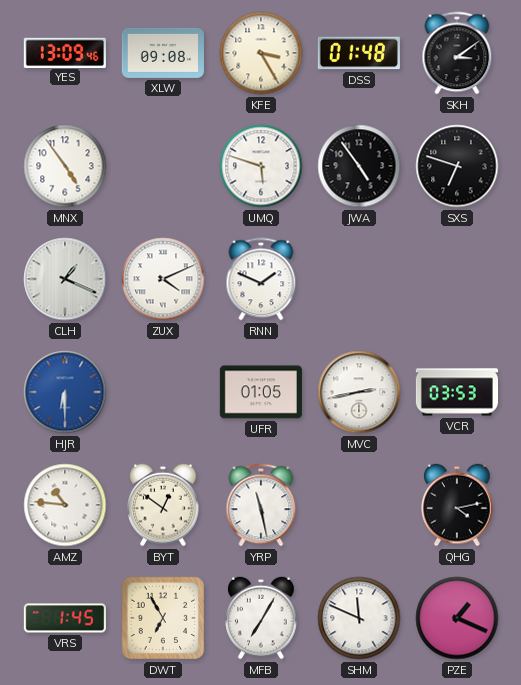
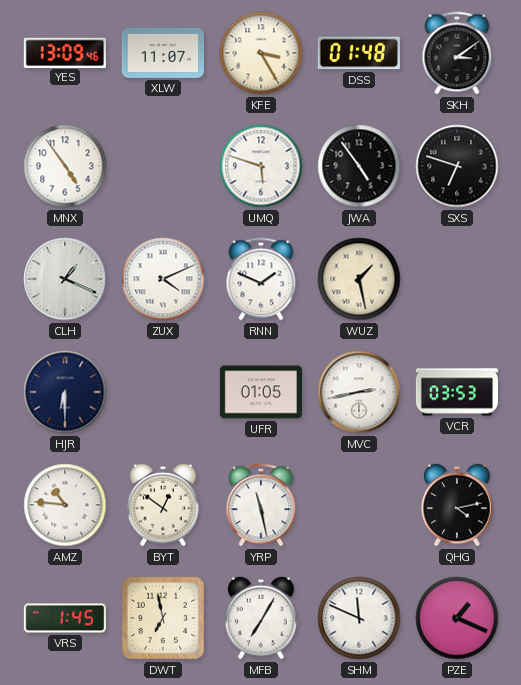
XLW: 09:08 -> 11:07 (163, 53)
WUZ: none -> 1:28 (359, 279)
HJR dial: blue -> navy (65, 392)
DWT: 6:55 -> 6:58 (163, 618)
